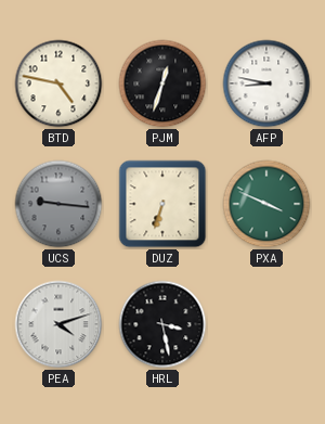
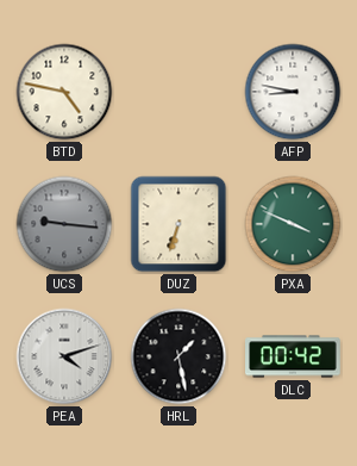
PJM: 12:33 -> none (162, 83)
HRL: 3:28 -> 1:28 (178, 356)
DLC: none -> 00:42 (294, 356)
